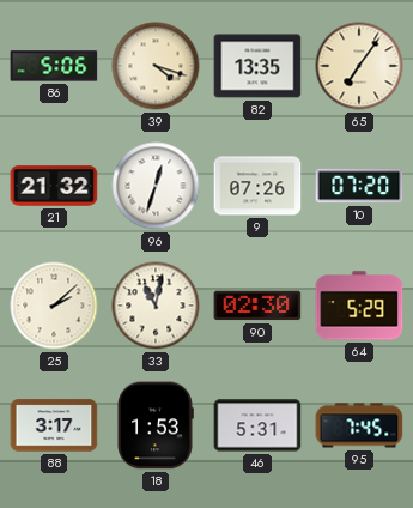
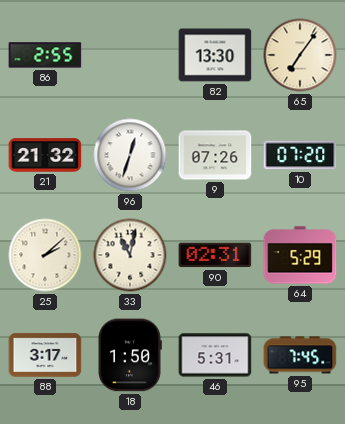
86: 5:06 -> 2:55 (45, 55)
39: 4:18 -> none (156, 66)
82: 13:35 -> 13:30 (215, 55)
90: 02:30 -> 02:31 (215, 255)
18: 1:53 -> 1:50 (130, 355)
